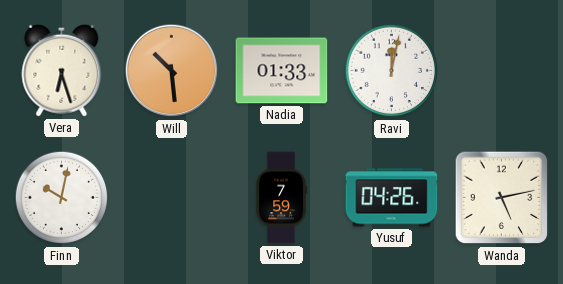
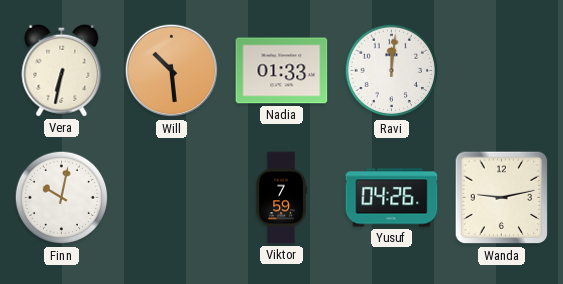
Vera: 6:27 -> 6:32 (62, 70)
Ravi: 12:02 -> 12:01 (392, 71)
Wanda: 5:13 -> 9:13 (502, 198)
